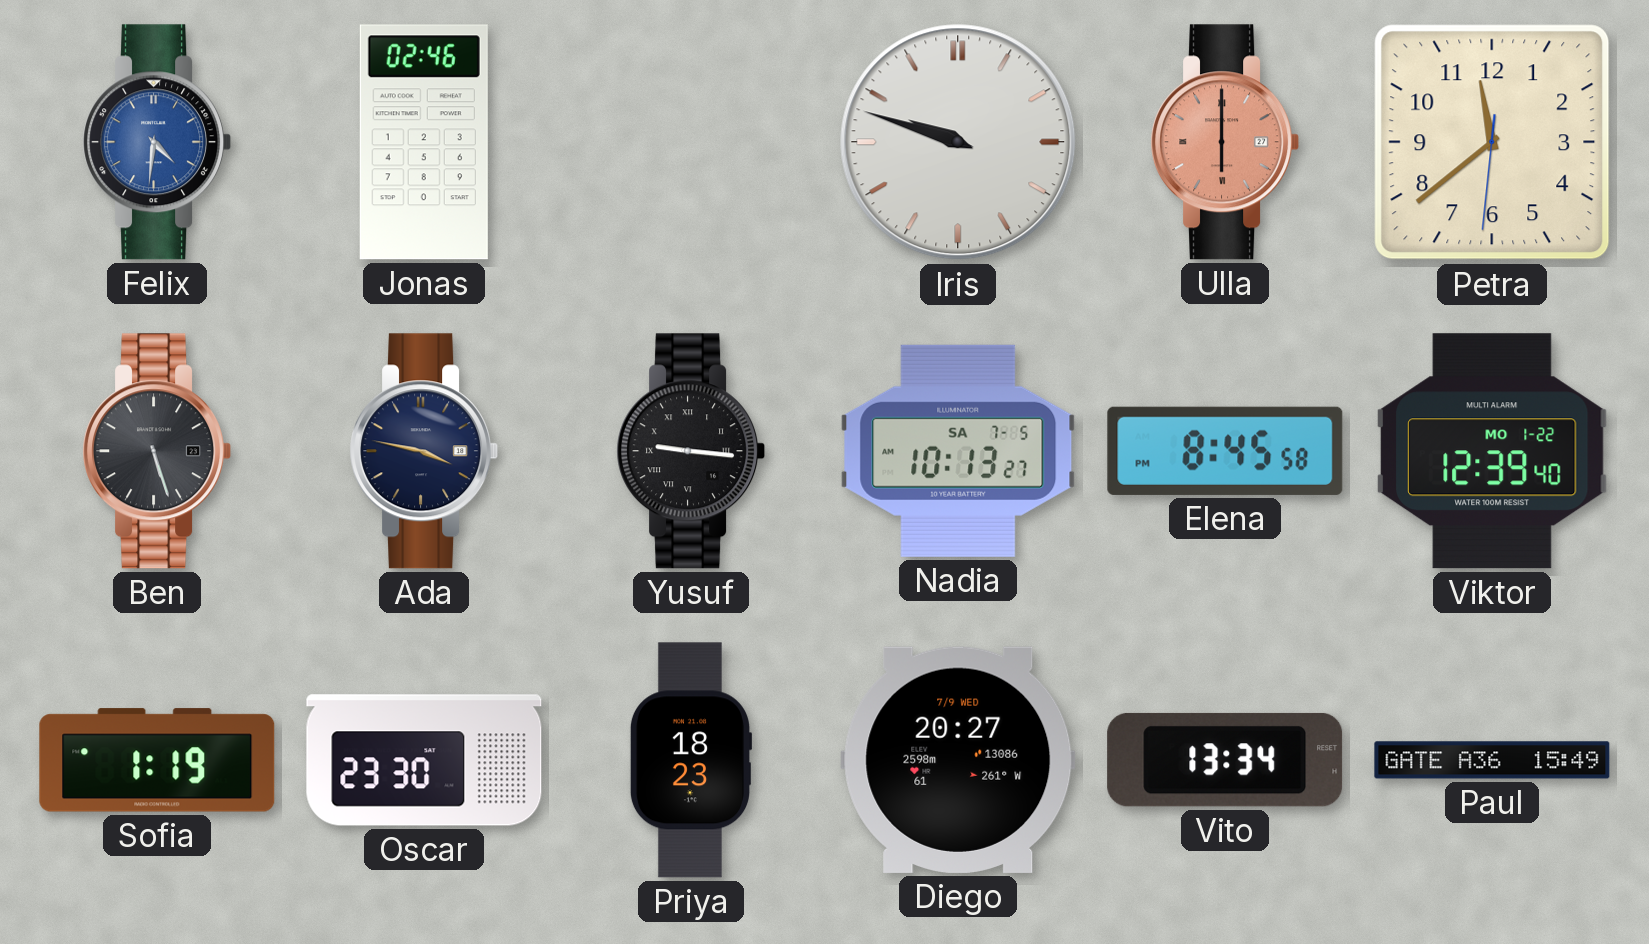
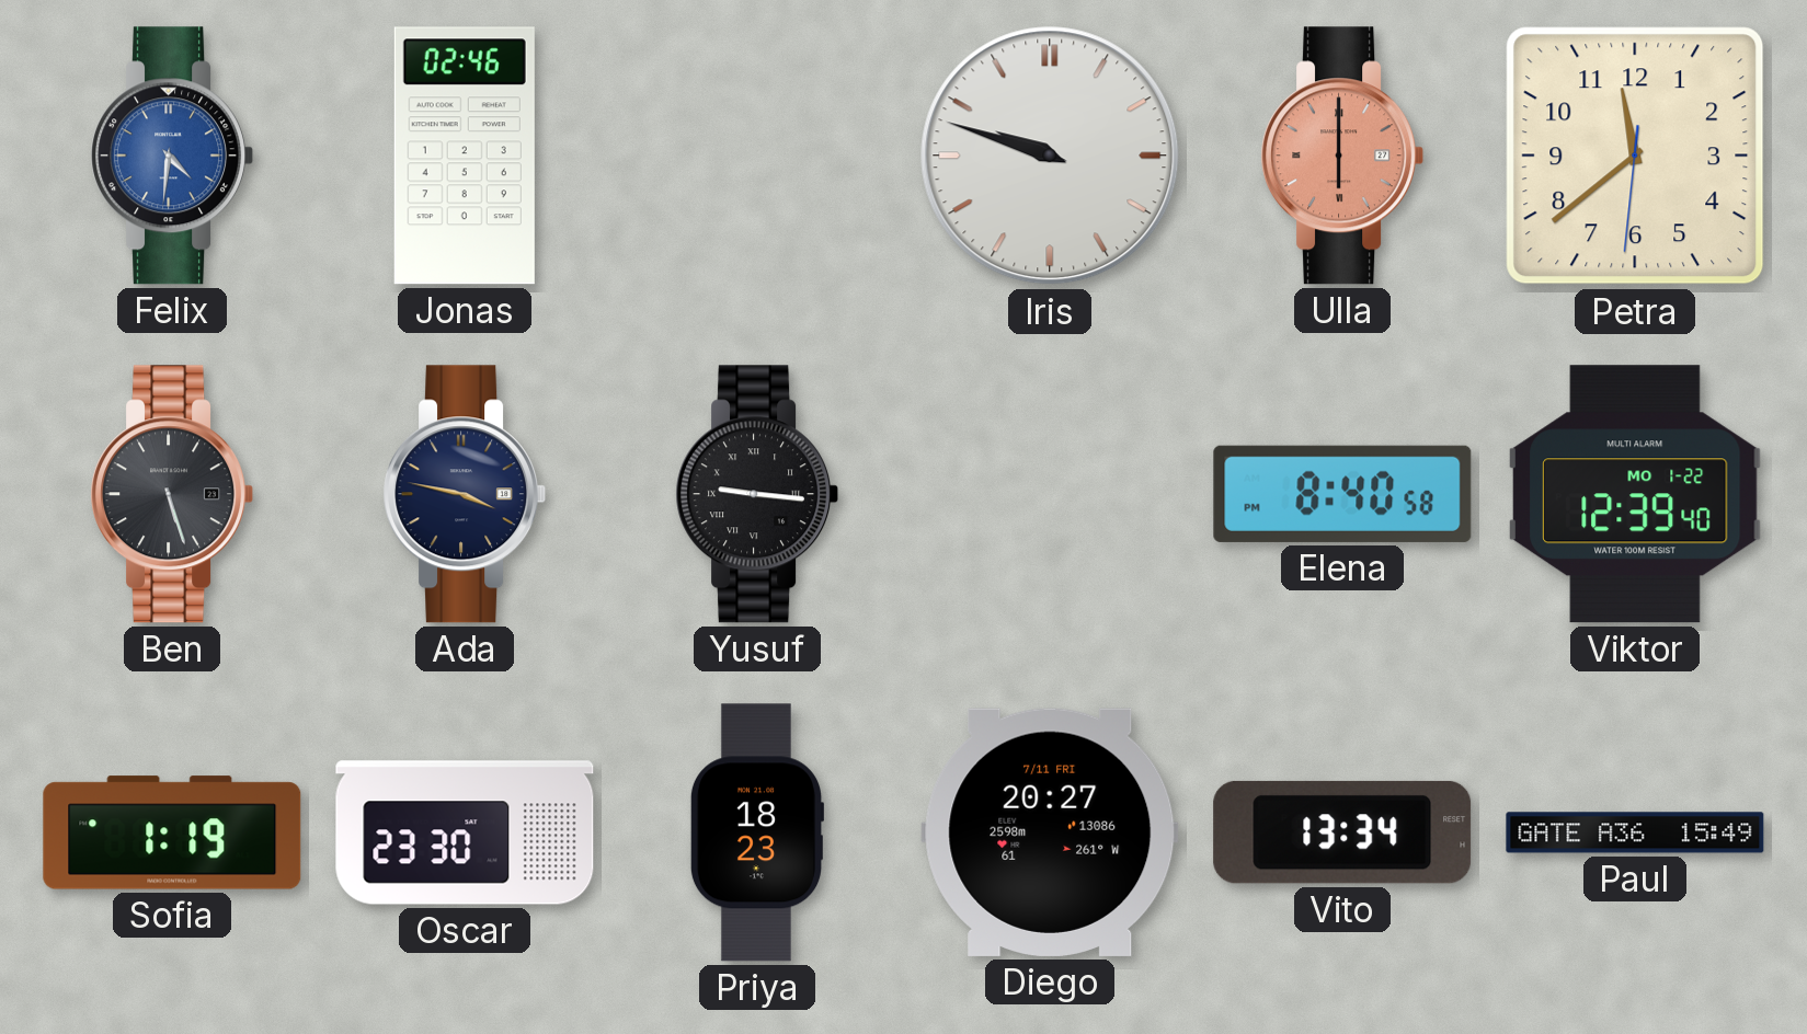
Nadia: 10:13 -> none (958, 451)
Elena: 8:45 -> 8:40 (1342, 494)
Diego date: 7/9 WED -> 7/11 FRI (1050, 832)
